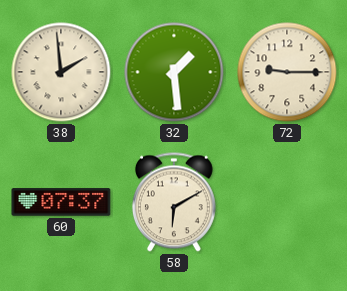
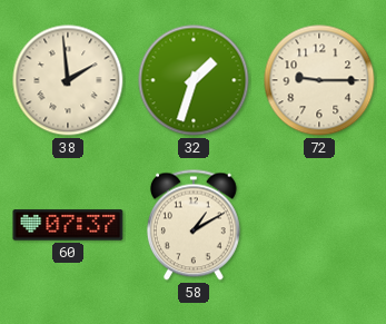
32: 1:29 -> 1:33 (194, 80)
58: 6:10 -> 1:10 (194, 225)
